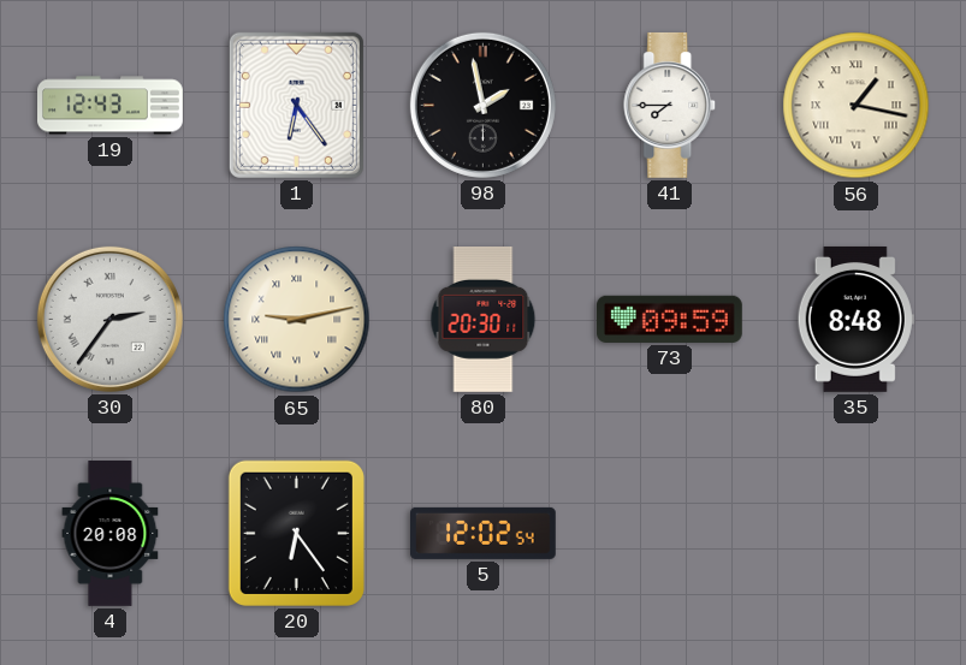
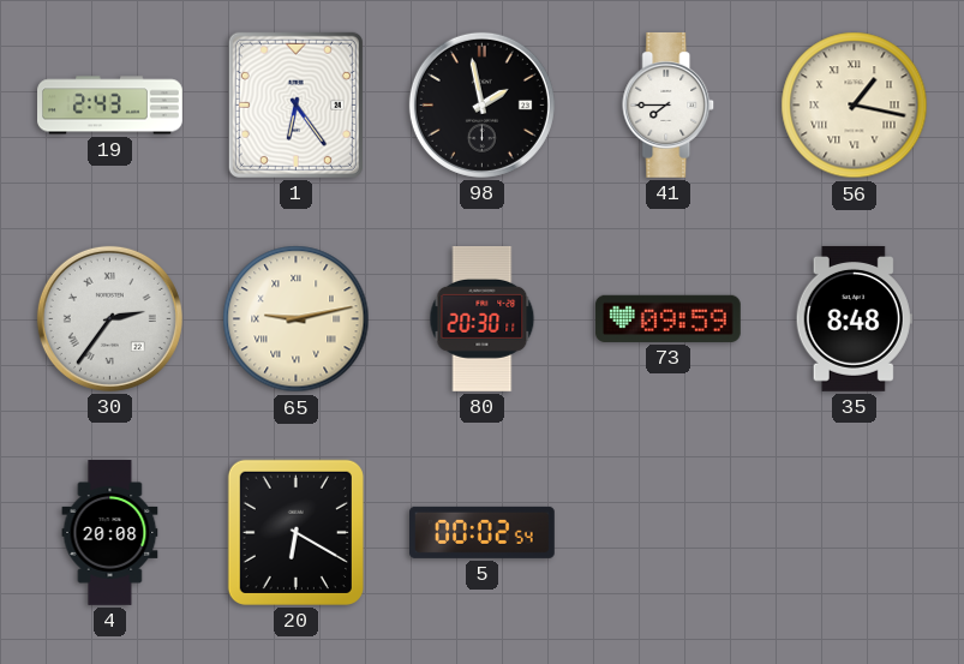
19: 12:43 -> 2:43 (110, 106)
20: 6:24 -> 6:20 (295, 532)
5: 12:02 -> 00:02 (483, 532)
